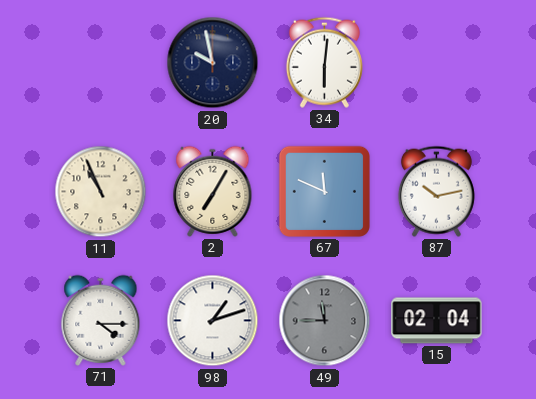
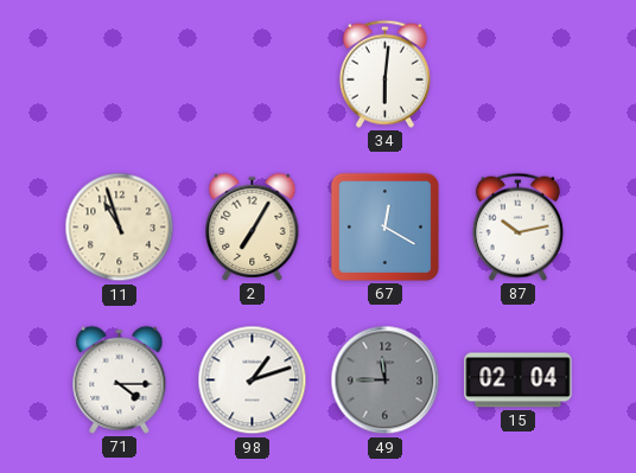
20: 9:58 -> none (213, 63)
11: 10:56 -> 10:57 (120, 228)
67: 11:49 -> 12:20 (384, 226)
